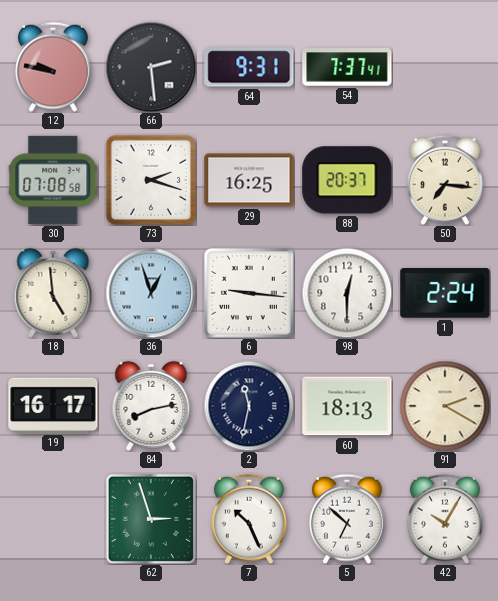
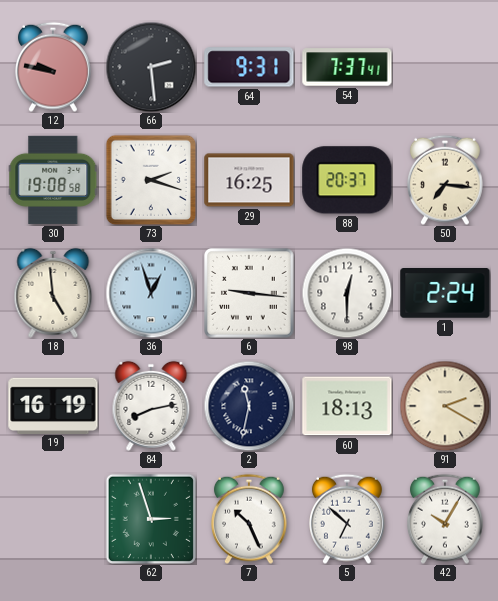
30: 07:08 -> 19:08 (53, 180)
19: 16:17 -> 16:19 (53, 405)
